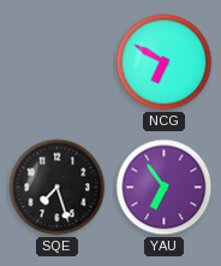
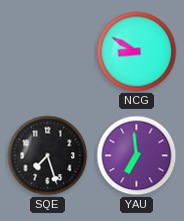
NCG: 6:50 -> 8:50 (137, 52)
YAU: 6:54 -> 6:59 (137, 156)
